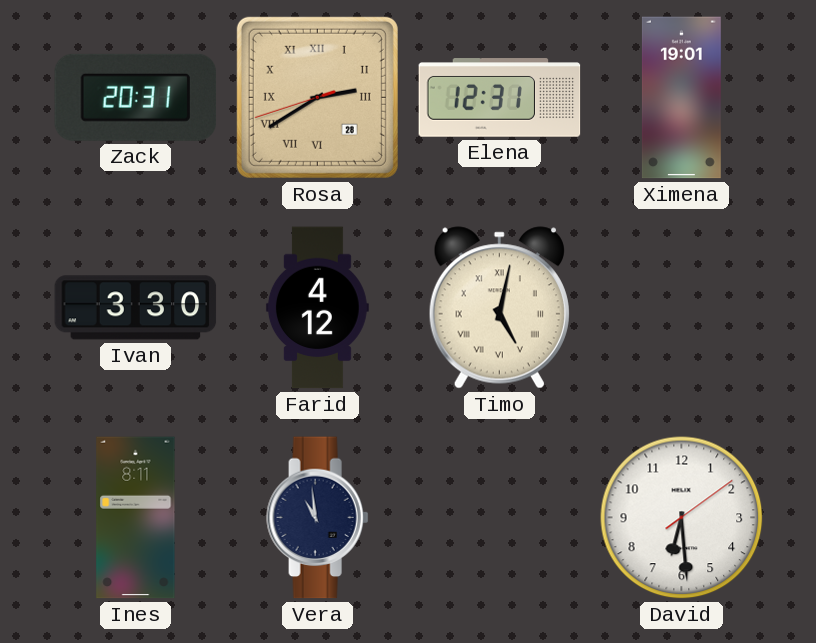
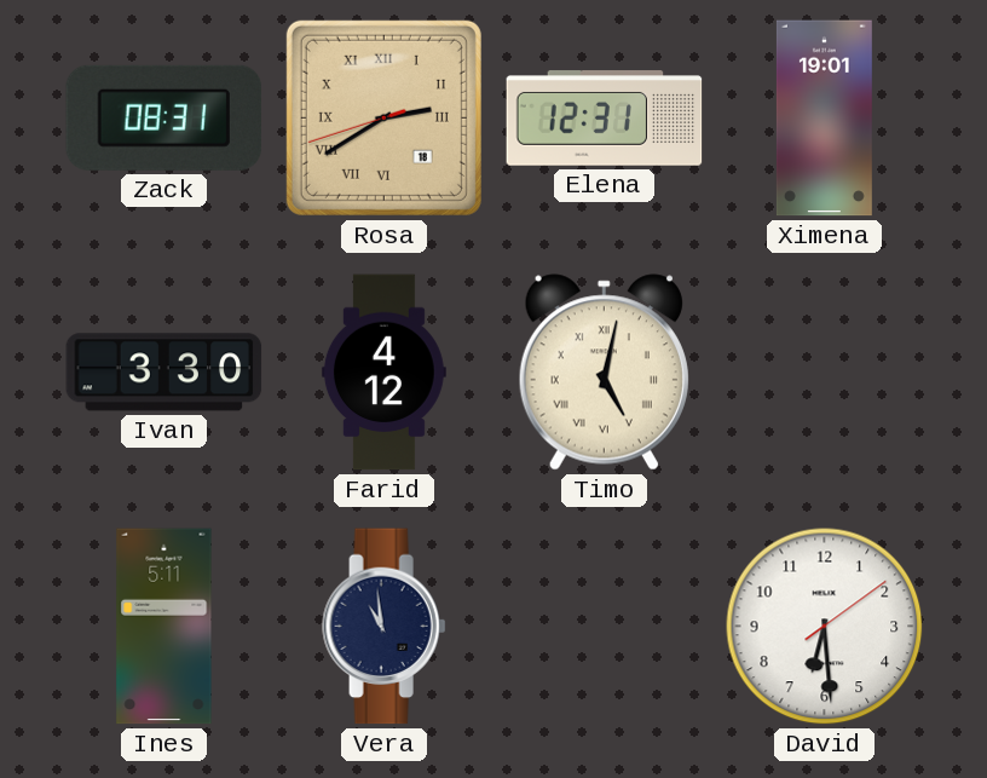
Zack: 20:31 -> 08:31 (164, 117)
Rosa date: 28 -> 18 (383, 117)
Ines: 8:11 -> 5:11 (164, 627)
